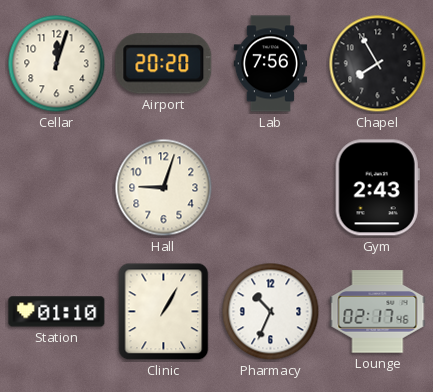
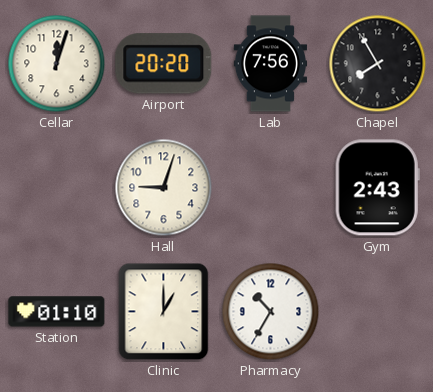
Clinic: 1:05 -> 1:00 (164, 312)
Pharmacy: 10:34 -> 10:35 (271, 312)
Lounge: 02:17 -> none (378, 312)
